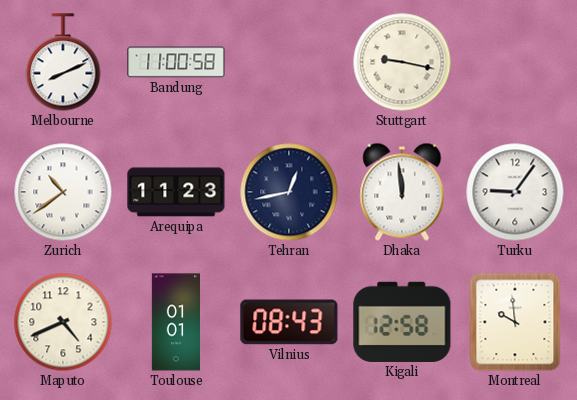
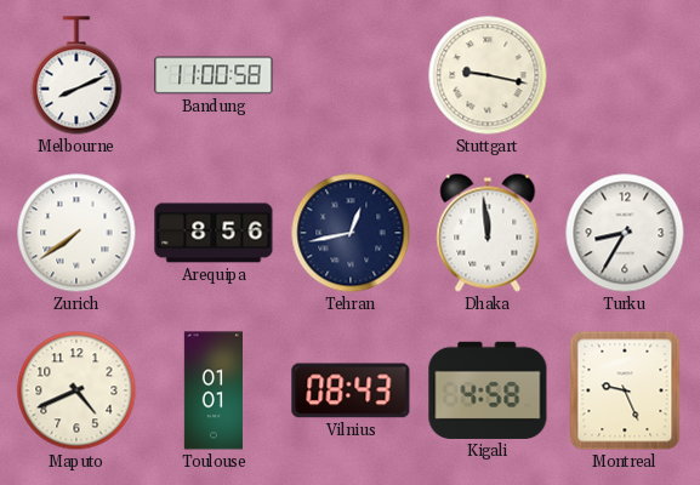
Zurich: 10:39 -> 7:39 (76, 233)
Arequipa: 11:23 -> 8:56 (214, 233)
Turku: 9:06 -> 8:35 (625, 233)
Kigali: 12:58 -> 4:58 (488, 390)
Montreal: 9:59 -> 9:26 (625, 390)
